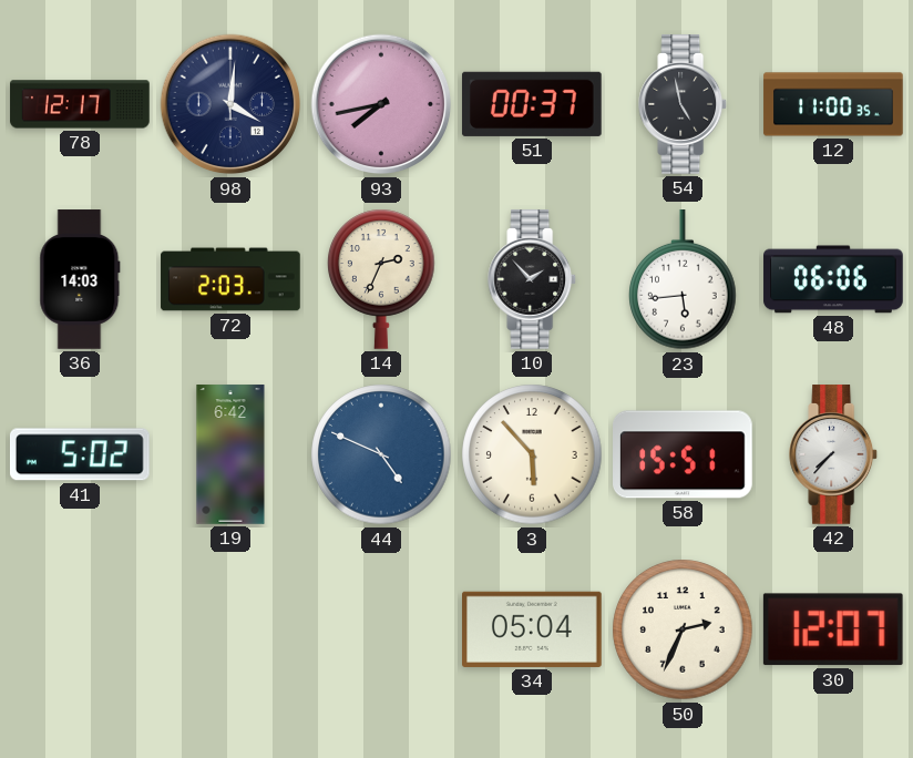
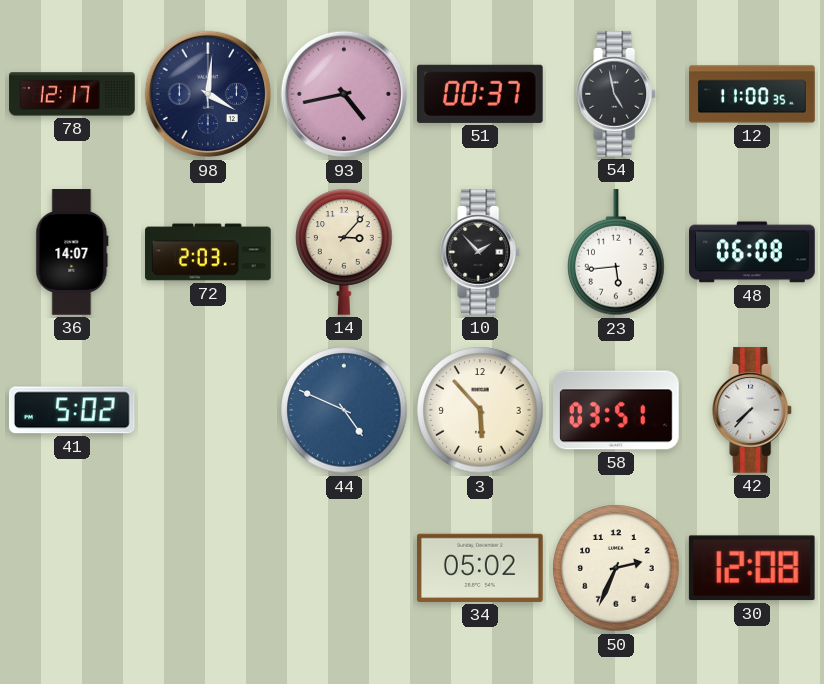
93: 7:43 -> 4:43 (344, 94)
36: 14:03 -> 14:07 (72, 252)
14: 2:34 -> 3:07 (344, 252)
48: 06:06 -> 06:08 (752, 252)
19: 6:42 -> none (230, 454)
58: 15:51 -> 03:51 (616, 410)
34: 05:04 -> 05:02 (481, 568)
30: 12:07 -> 12:08 (752, 568)
